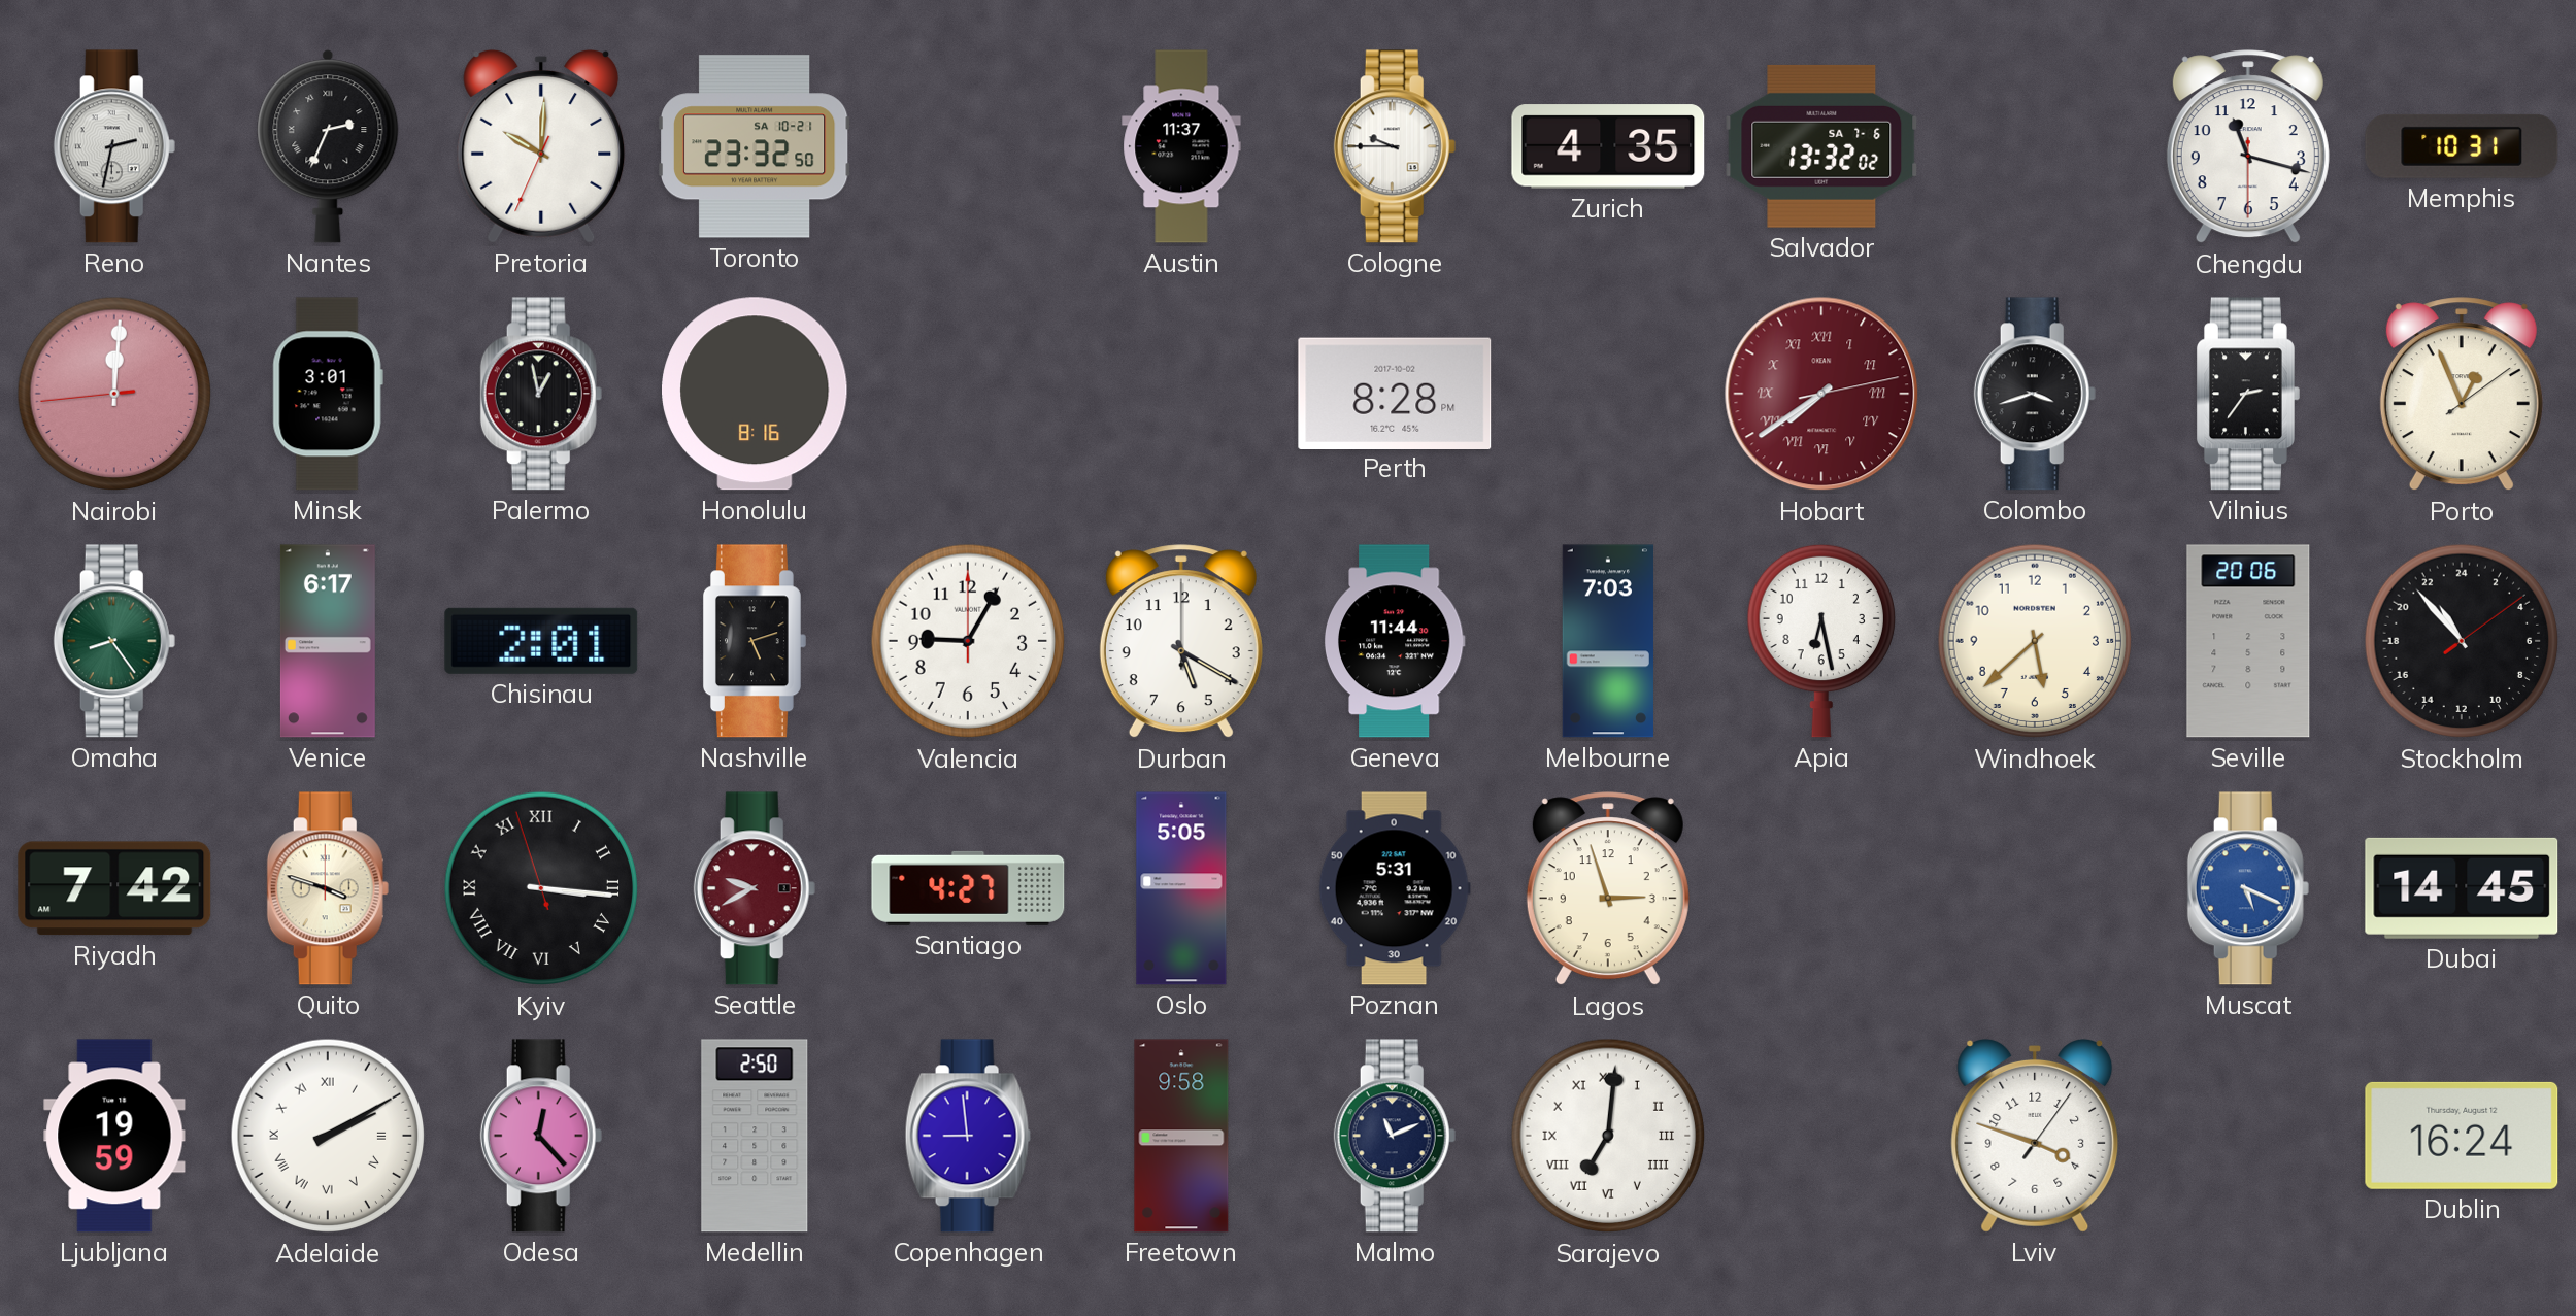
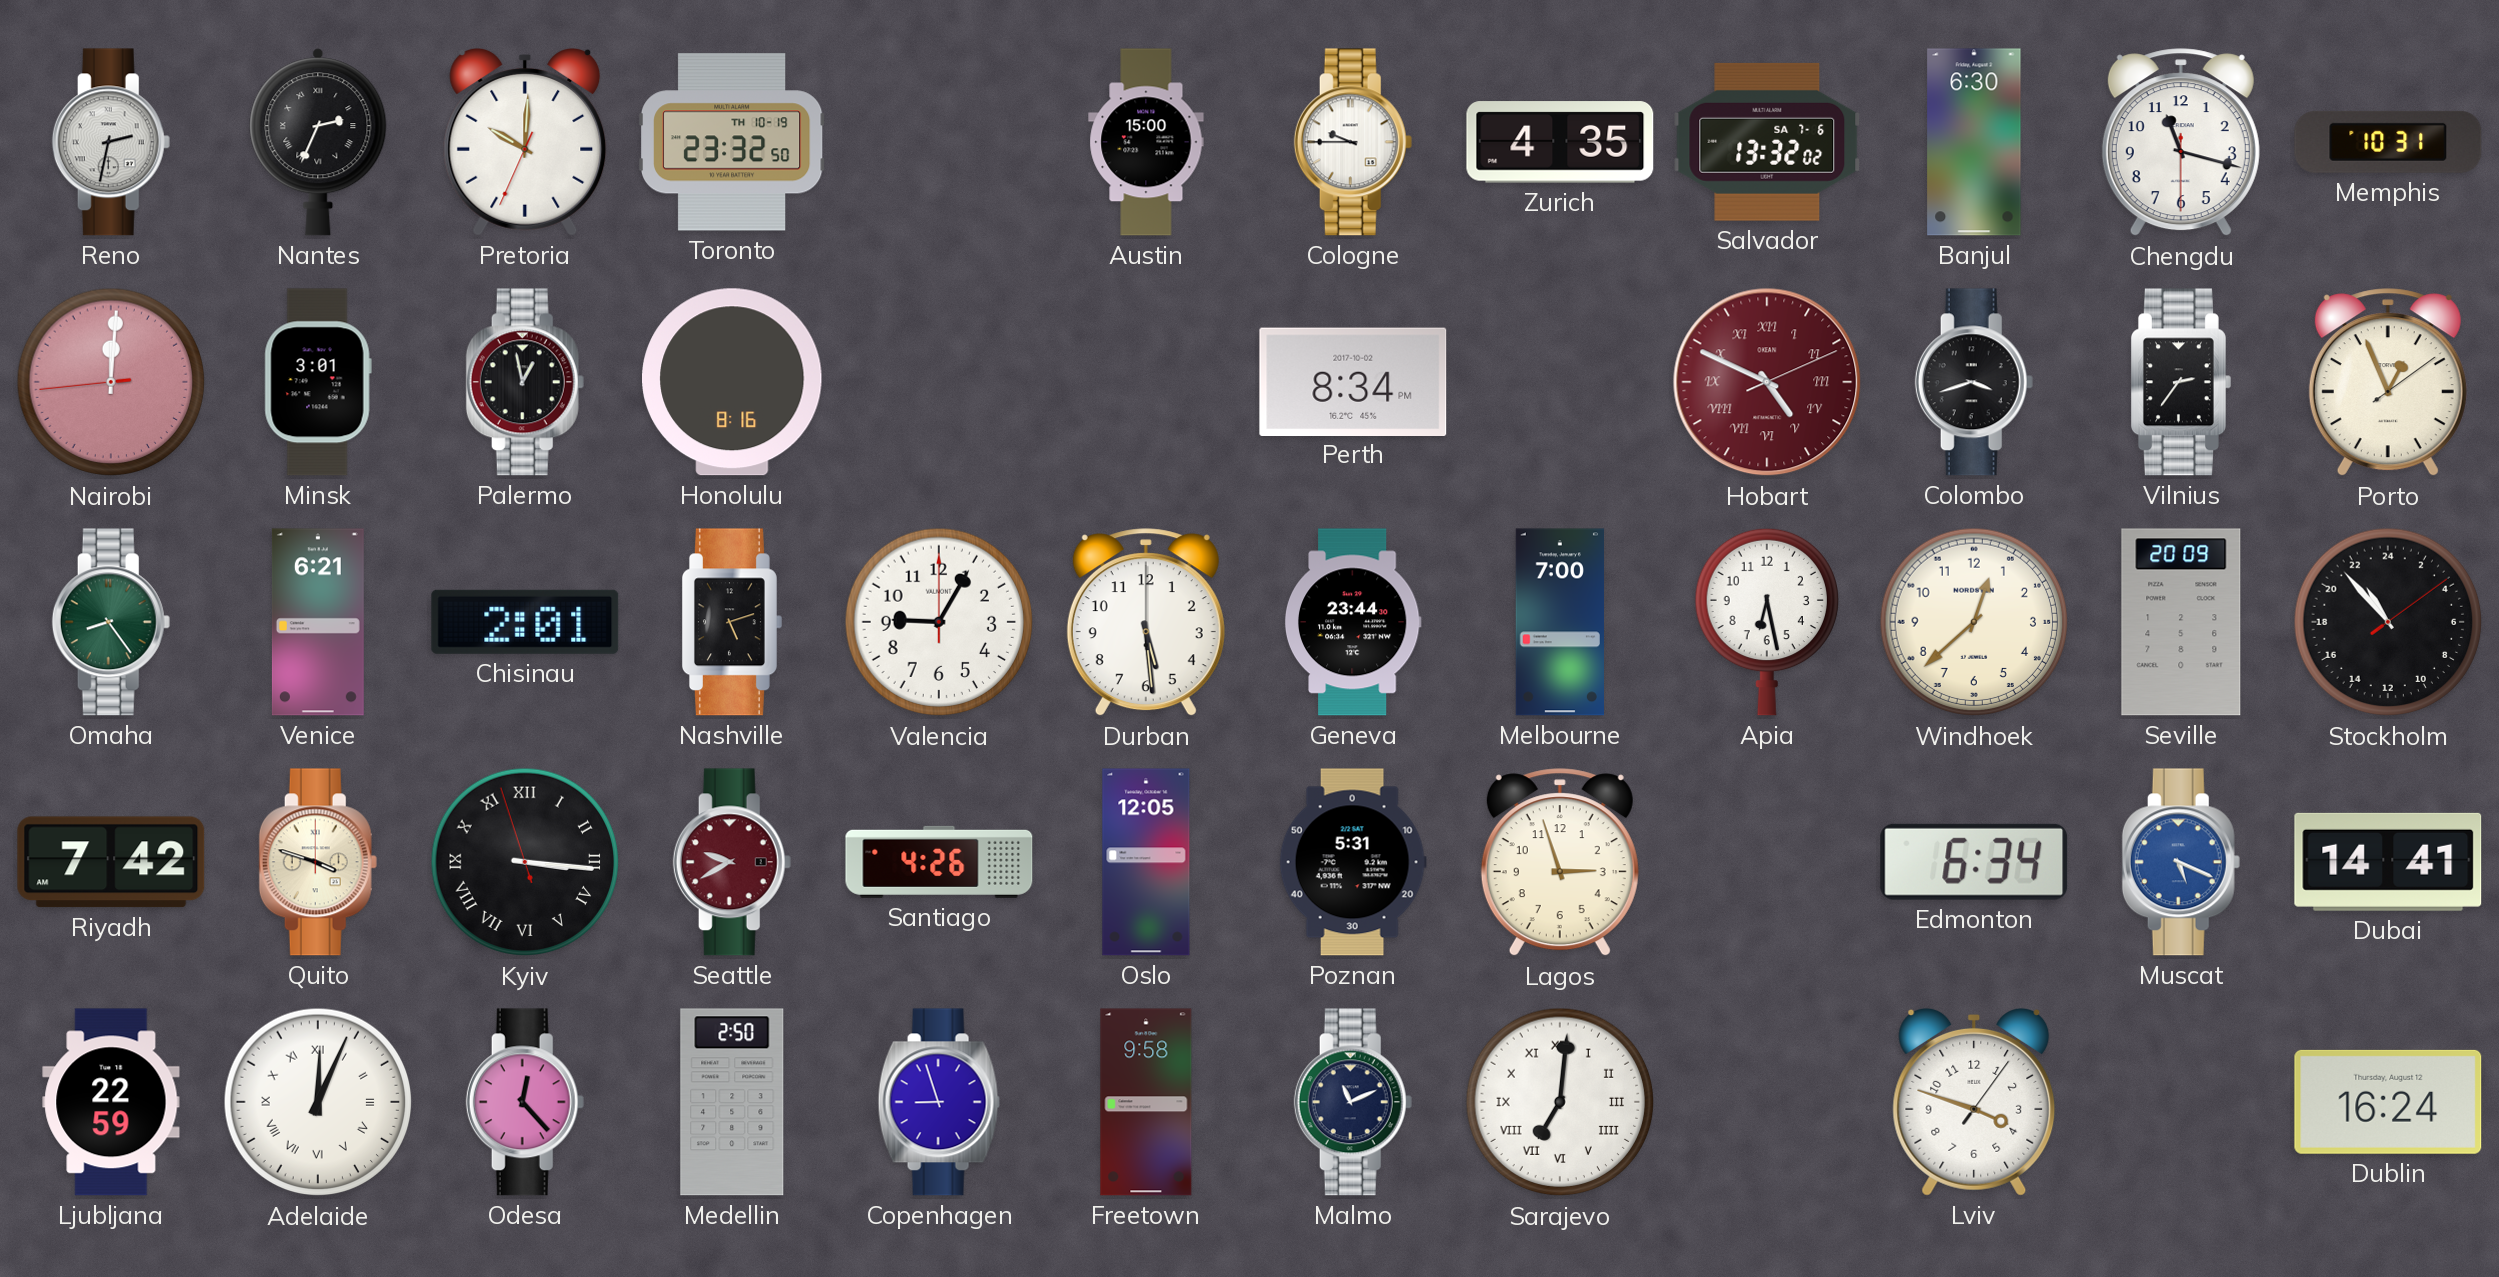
Toronto date: SA 10-21 -> TH 10-19 (732, 142)
Austin: 11:37 -> 15:00 (1146, 142)
Banjul: none -> 6:30 (1974, 142)
Perth: 8:28 -> 8:34 (1353, 381)
Hobart: 7:39 -> 4:49 (1767, 382)
Venice: 6:17 -> 6:21 (318, 622)
Durban: 5:20 -> 5:29 (1146, 623)
Geneva: 11:44 -> 23:44 (1353, 622)
Melbourne: 7:03 -> 7:00 (1559, 622)
Windhoek: 5:38 -> 12:38 (1974, 622)
Seville: 20:06 -> 20:09 (2181, 622)
Santiago: 4:27 -> 4:26 (939, 862)
Oslo: 5:05 -> 12:05 (1146, 862)
Edmonton: none -> 6:34 (1974, 862)
Dubai: 14:45 -> 14:41 (2388, 862)
Ljubljana: 19:59 -> 22:59 (111, 1102)
Adelaide: 2:10 -> 12:04 (318, 1102)
Copenhagen: 8:59 -> 8:57 (939, 1102)
